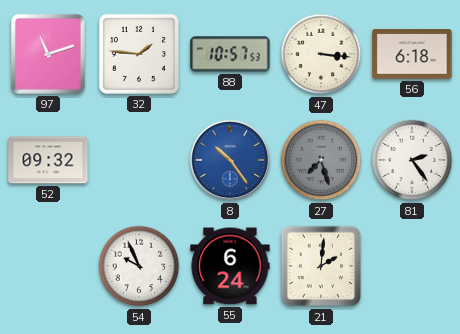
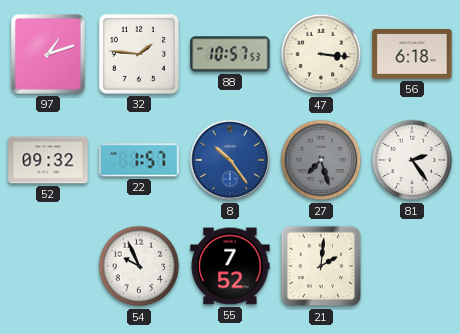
97: 11:12 -> 1:12 (49, 55)
22: none -> 1:57 (139, 160)
55: 6:24 -> 7:52 (230, 266)
